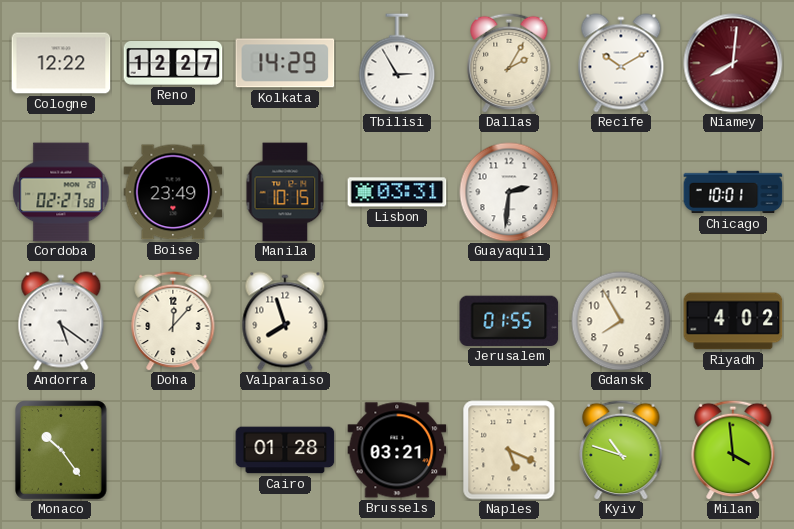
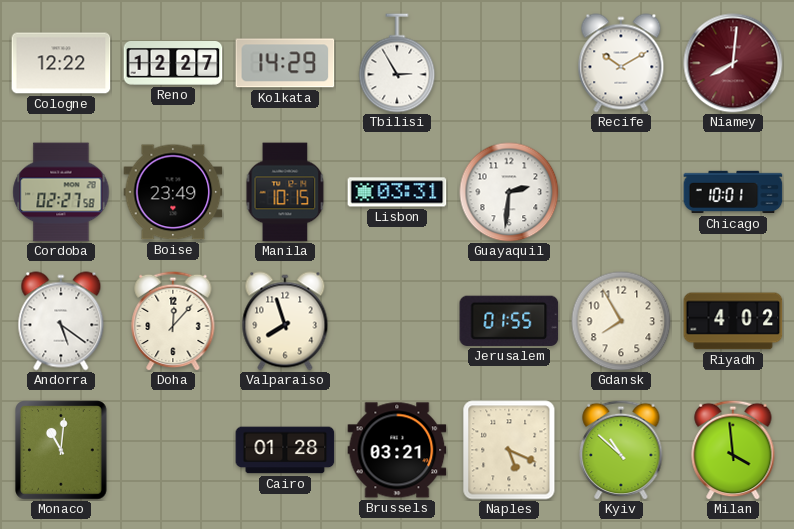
Dallas: 2:05 -> none (509, 63)
Monaco: 10:24 -> 11:01 (62, 450)
Kyiv: 10:48 -> 10:52 (621, 450)
